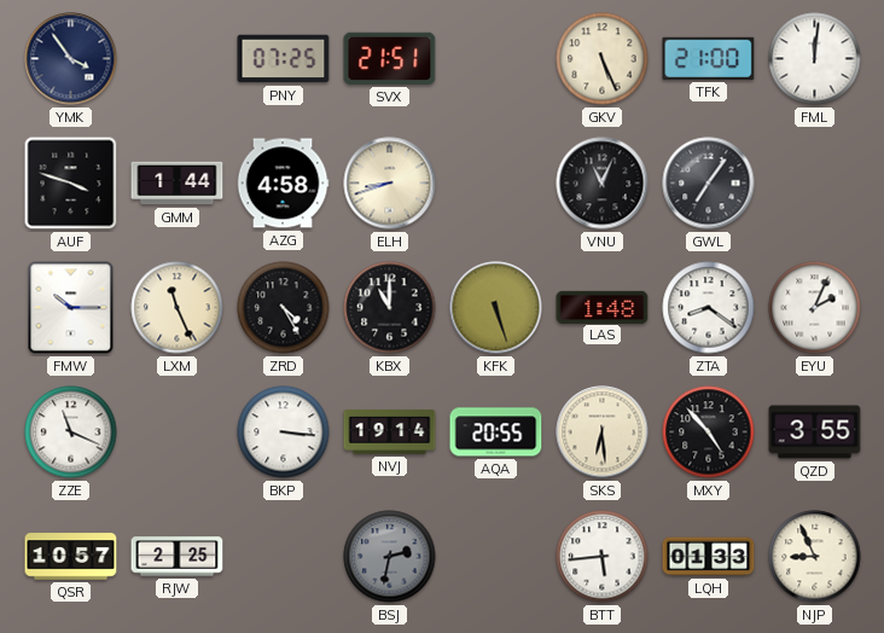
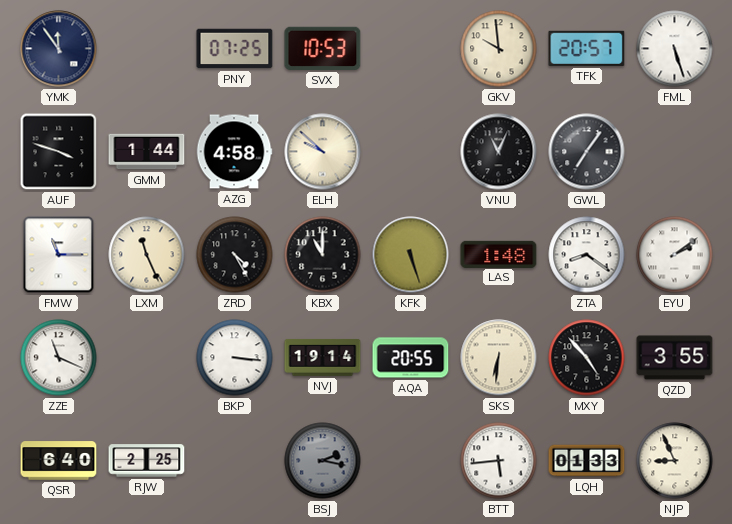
YMK: 3:54 -> 11:54 (59, 49)
SVX: 21:51 -> 10:53 (323, 48)
GKV: 5:26 -> 9:59 (499, 49)
TFK: 21:00 -> 20:57 (587, 48)
FML: 12:01 -> 5:27 (675, 49)
ELH: 8:42 -> 9:52 (323, 152)
FMW: 10:15 -> 11:15 (59, 255)
EYU: 2:04 -> 2:09 (675, 255)
SKS: 6:29 -> 6:31 (499, 358)
QSR: 10:57 -> 6:40 (59, 461)
BSJ: 2:32 -> 2:17 (323, 461)
